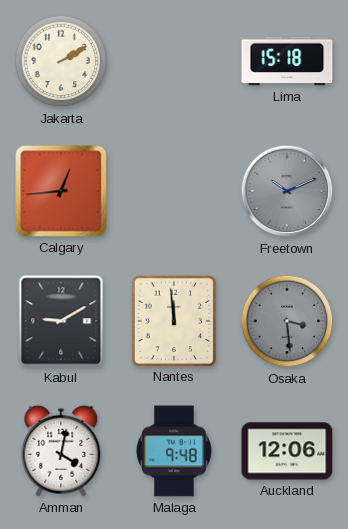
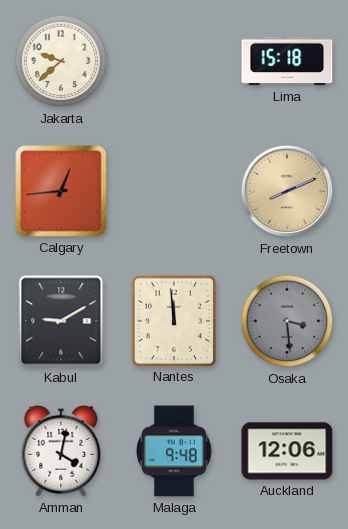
Jakarta: 2:10 -> 9:38 (61, 61)
Freetown: 10:11 -> 8:11 (287, 191)
Freetown dial: grey -> champagne (287, 191)
